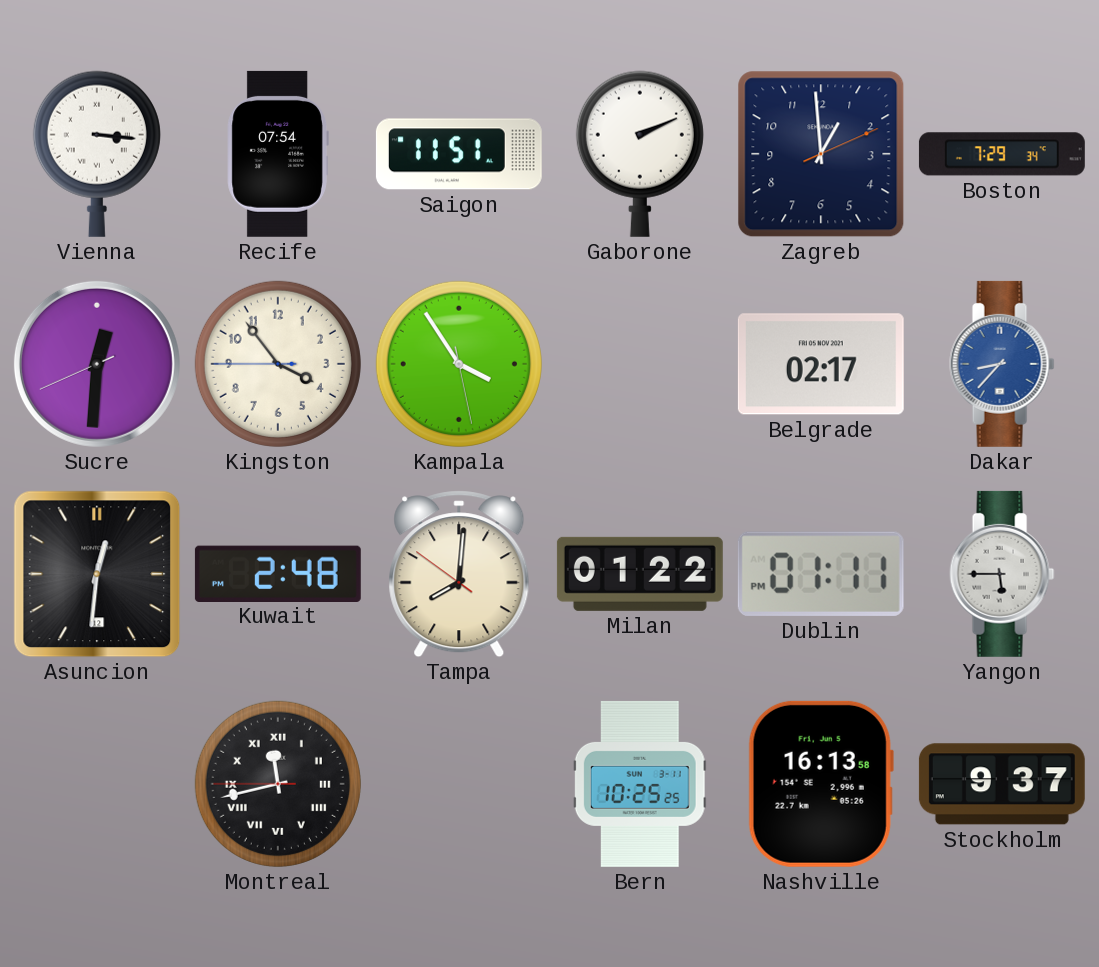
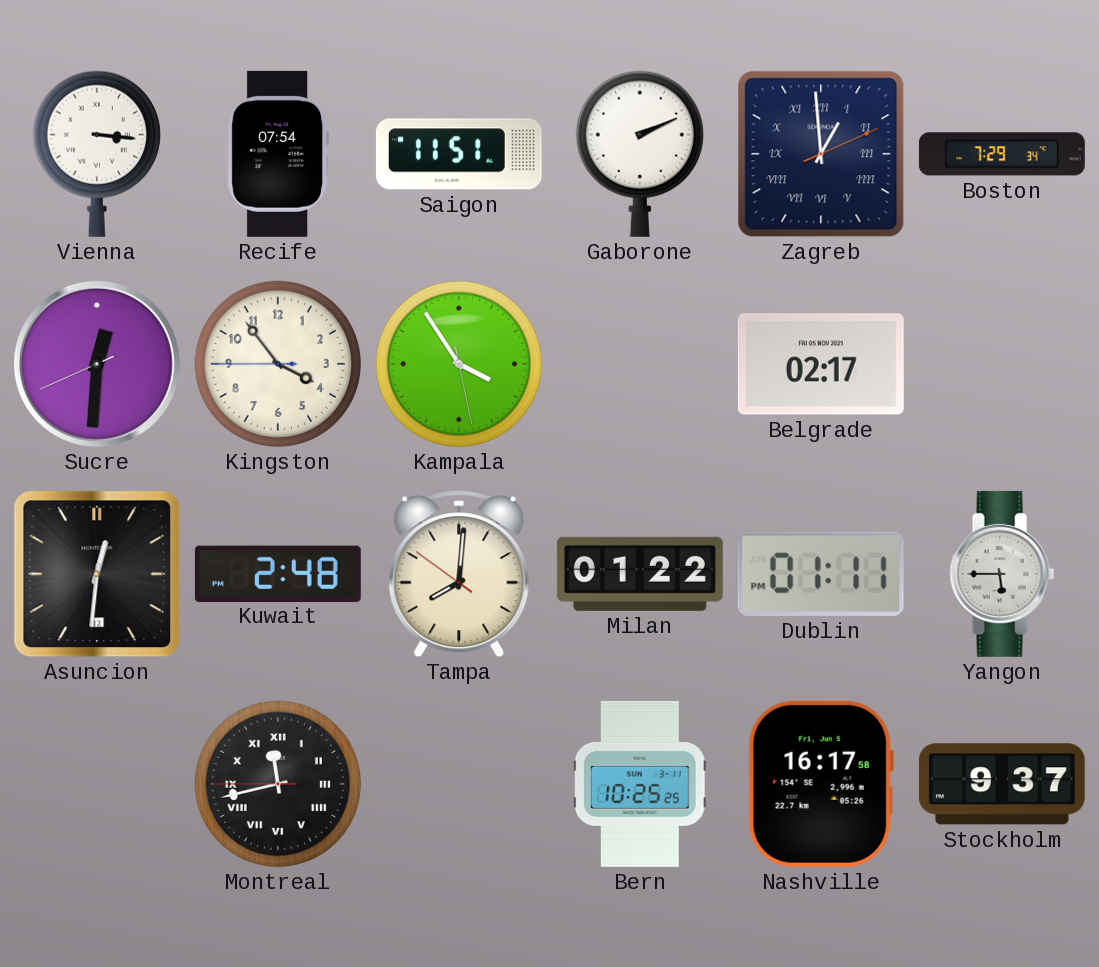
Zagreb numerals: Arabic -> Roman (821, 154)
Dakar: 8:37 -> none (1002, 364)
Nashville: 16:13 -> 16:17 (821, 784)
